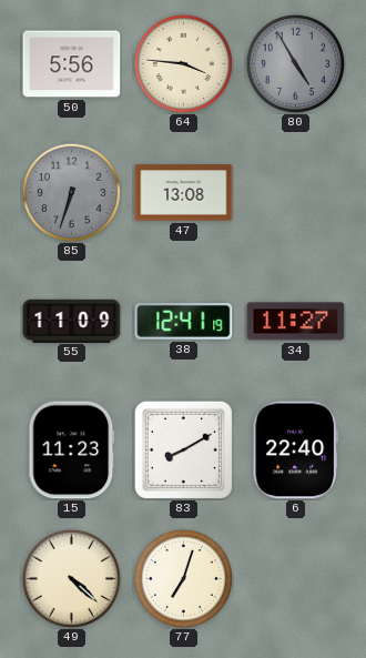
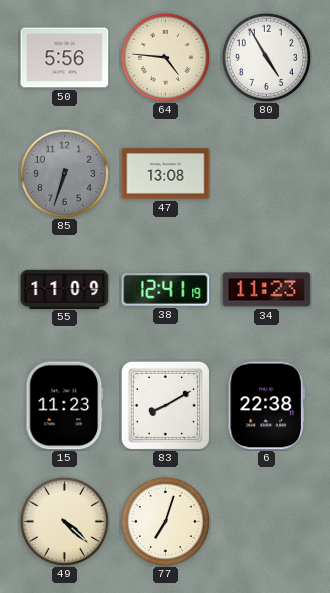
64: 3:46 -> 4:46 (165, 57)
80 dial: grey -> white (266, 57)
34: 11:27 -> 11:23 (267, 290)
6: 22:40 -> 22:38 (267, 406)
